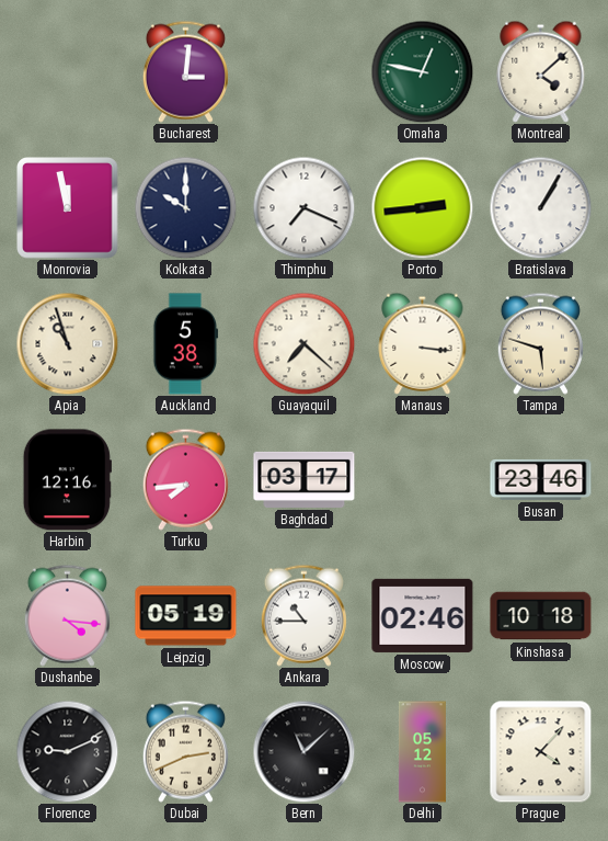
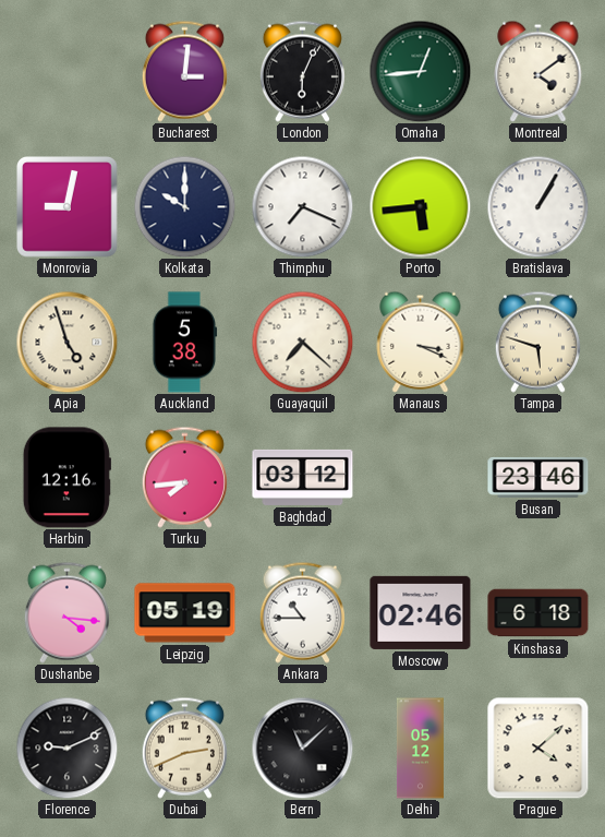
London: none -> 6:04 (302, 71)
Omaha: 12:47 -> 12:44 (420, 71)
Montreal: 4:08 -> 4:09 (539, 71)
Monrovia: 11:58 -> 9:02 (68, 207)
Porto: 2:44 -> 5:44 (420, 206)
Apia: 10:57 -> 4:57 (66, 342)
Manaus: 3:16 -> 3:19 (421, 342)
Baghdad: 03:17 -> 03:12 (303, 477)
Kinshasa: 10:18 -> 6:18 (539, 613)
Prague: 4:07 -> 4:08 (539, 749)
